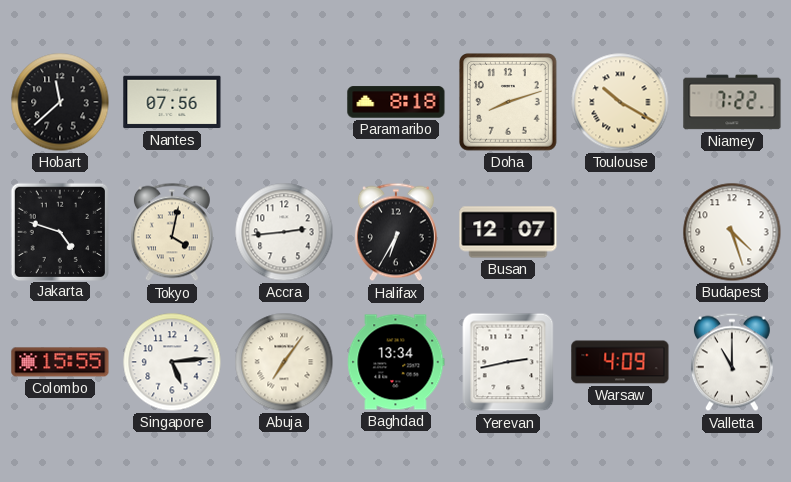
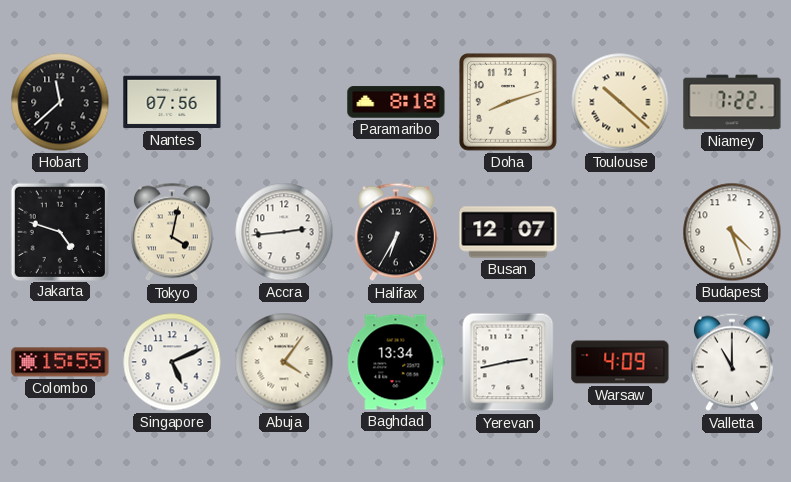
Toulouse: 10:20 -> 10:22 (620, 102)
Singapore: 5:14 -> 5:11 (172, 362)
Abuja: 7:06 -> 4:06 (284, 362)
